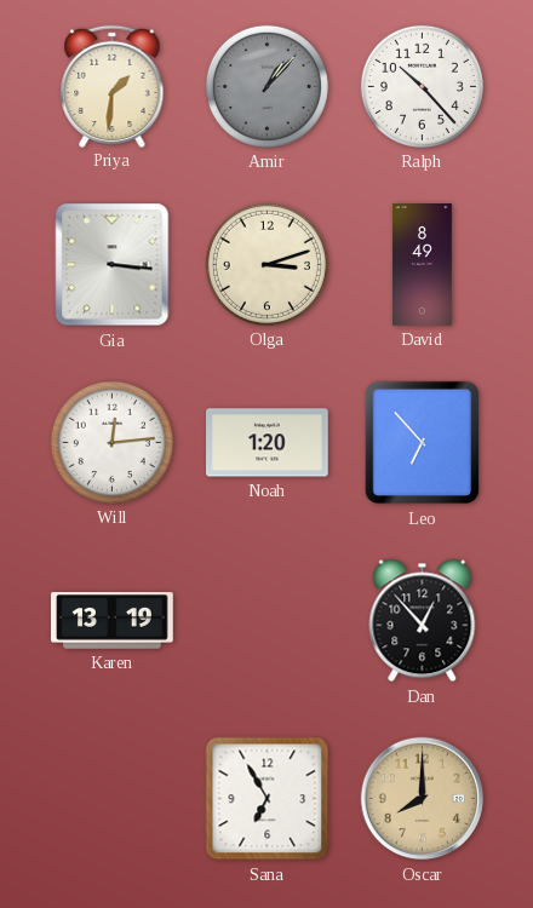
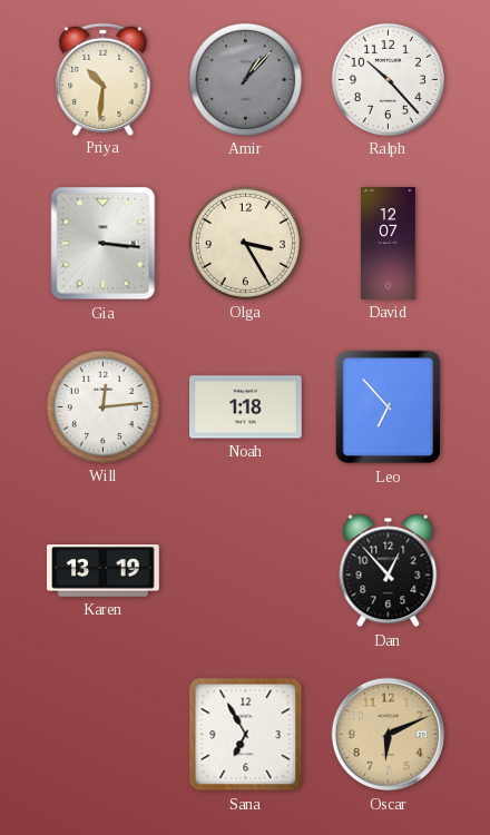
Priya: 1:31 -> 10:31 (104, 79)
Olga: 3:12 -> 3:25 (245, 243)
David: 8:49 -> 12:07 (389, 244)
Noah: 1:20 -> 1:18 (246, 407)
Oscar: 8:00 -> 6:11 (389, 735)
